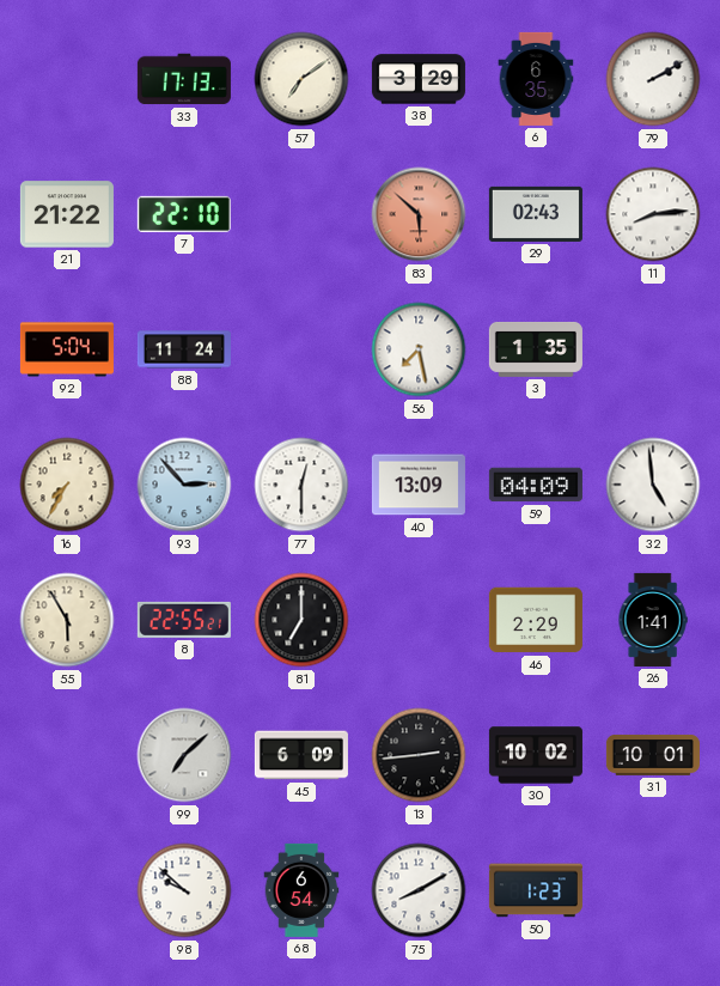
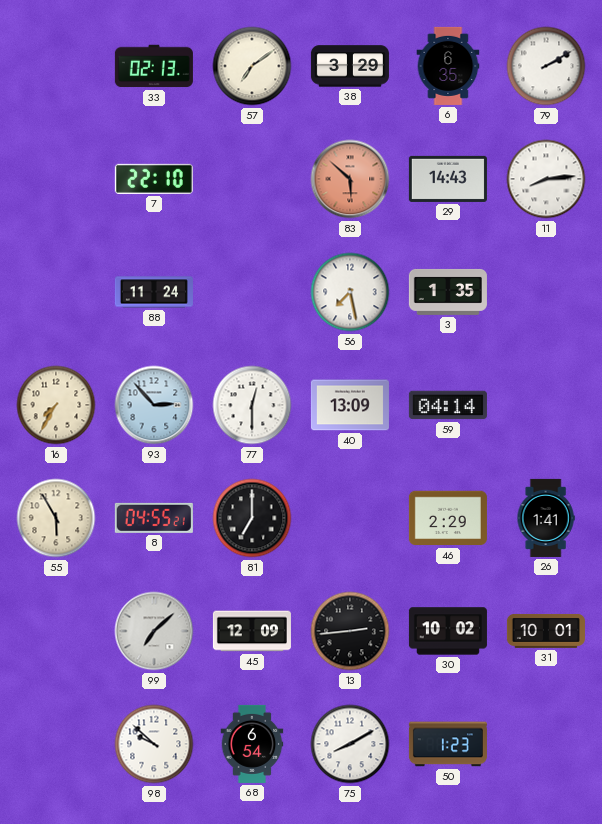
33: 17:13 -> 02:13 (154, 66)
21: 21:22 -> none (67, 214)
29: 02:43 -> 14:43 (448, 179)
92: 5:04 -> none (67, 349)
59: 04:09 -> 04:14 (448, 405)
32: 4:59 -> none (653, 485)
8: 22:55 -> 04:55 (154, 518)
45: 6:09 -> 12:09 (252, 631)
